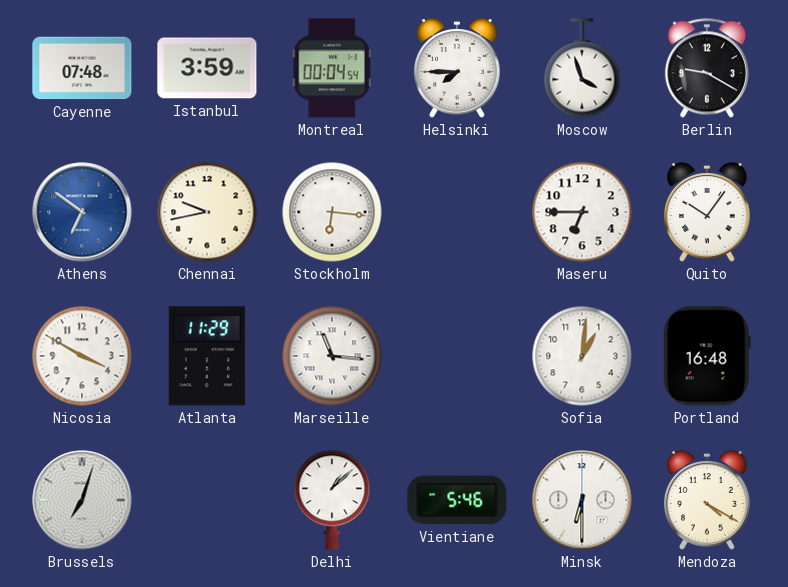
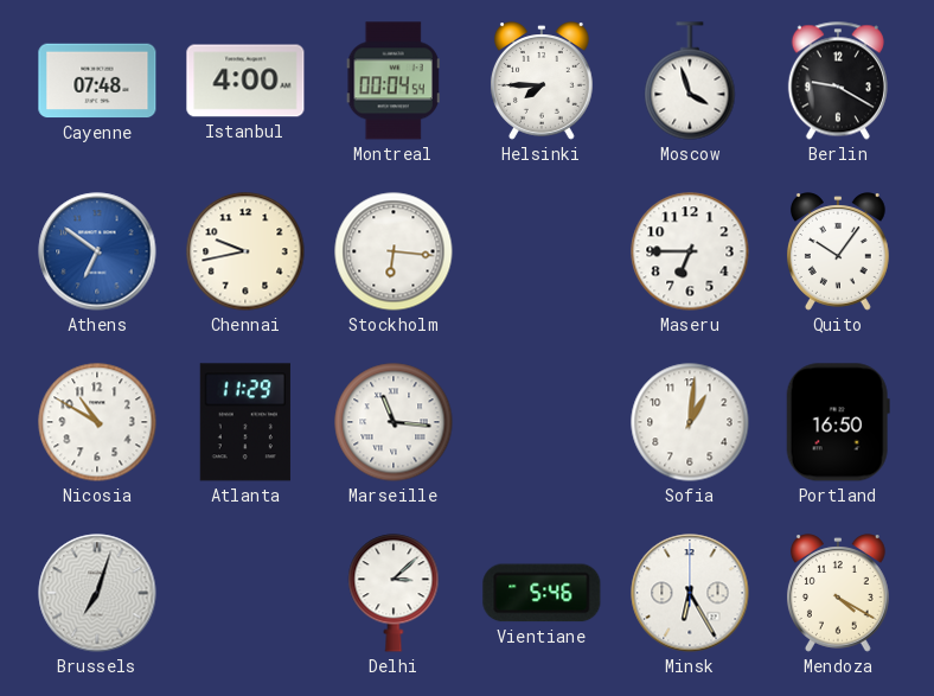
Istanbul: 3:59 -> 4:00 (245, 81)
Nicosia: 3:50 -> 10:50 (97, 422)
Portland: 16:48 -> 16:50 (838, 422)
Delhi: 1:08 -> 3:08 (394, 593)
Minsk: 6:30 -> 6:25 (690, 593)
